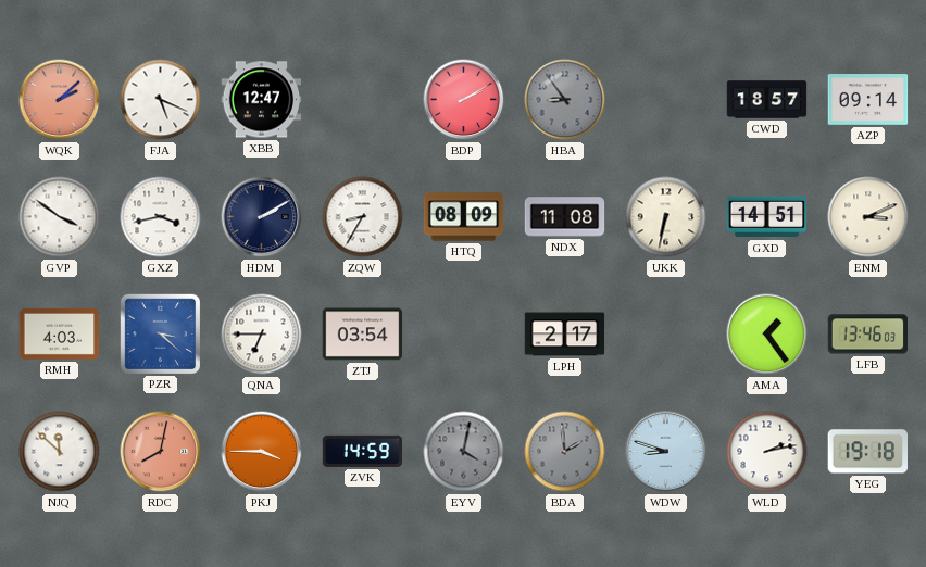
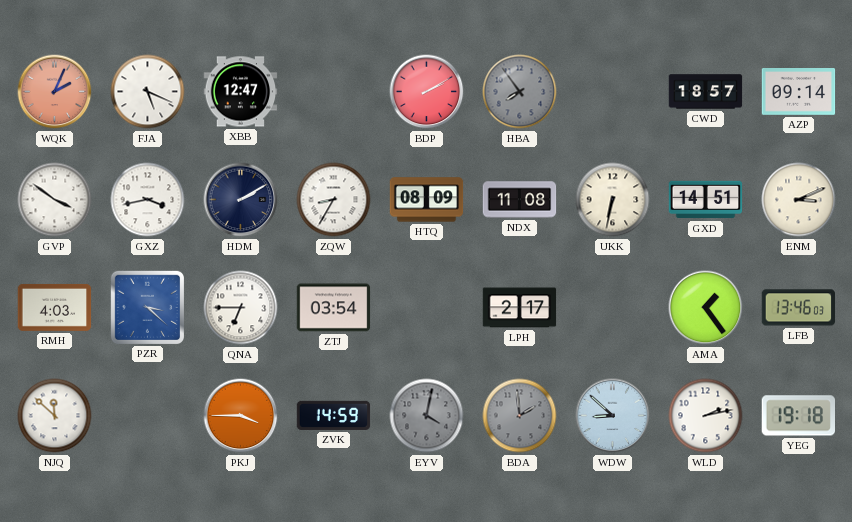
WQK: 2:08 -> 2:04 (55, 92)
HBA: 8:54 -> 7:54 (520, 92)
RDC: 8:02 -> none (161, 452)
WDW: 8:48 -> 8:52 (613, 416)
